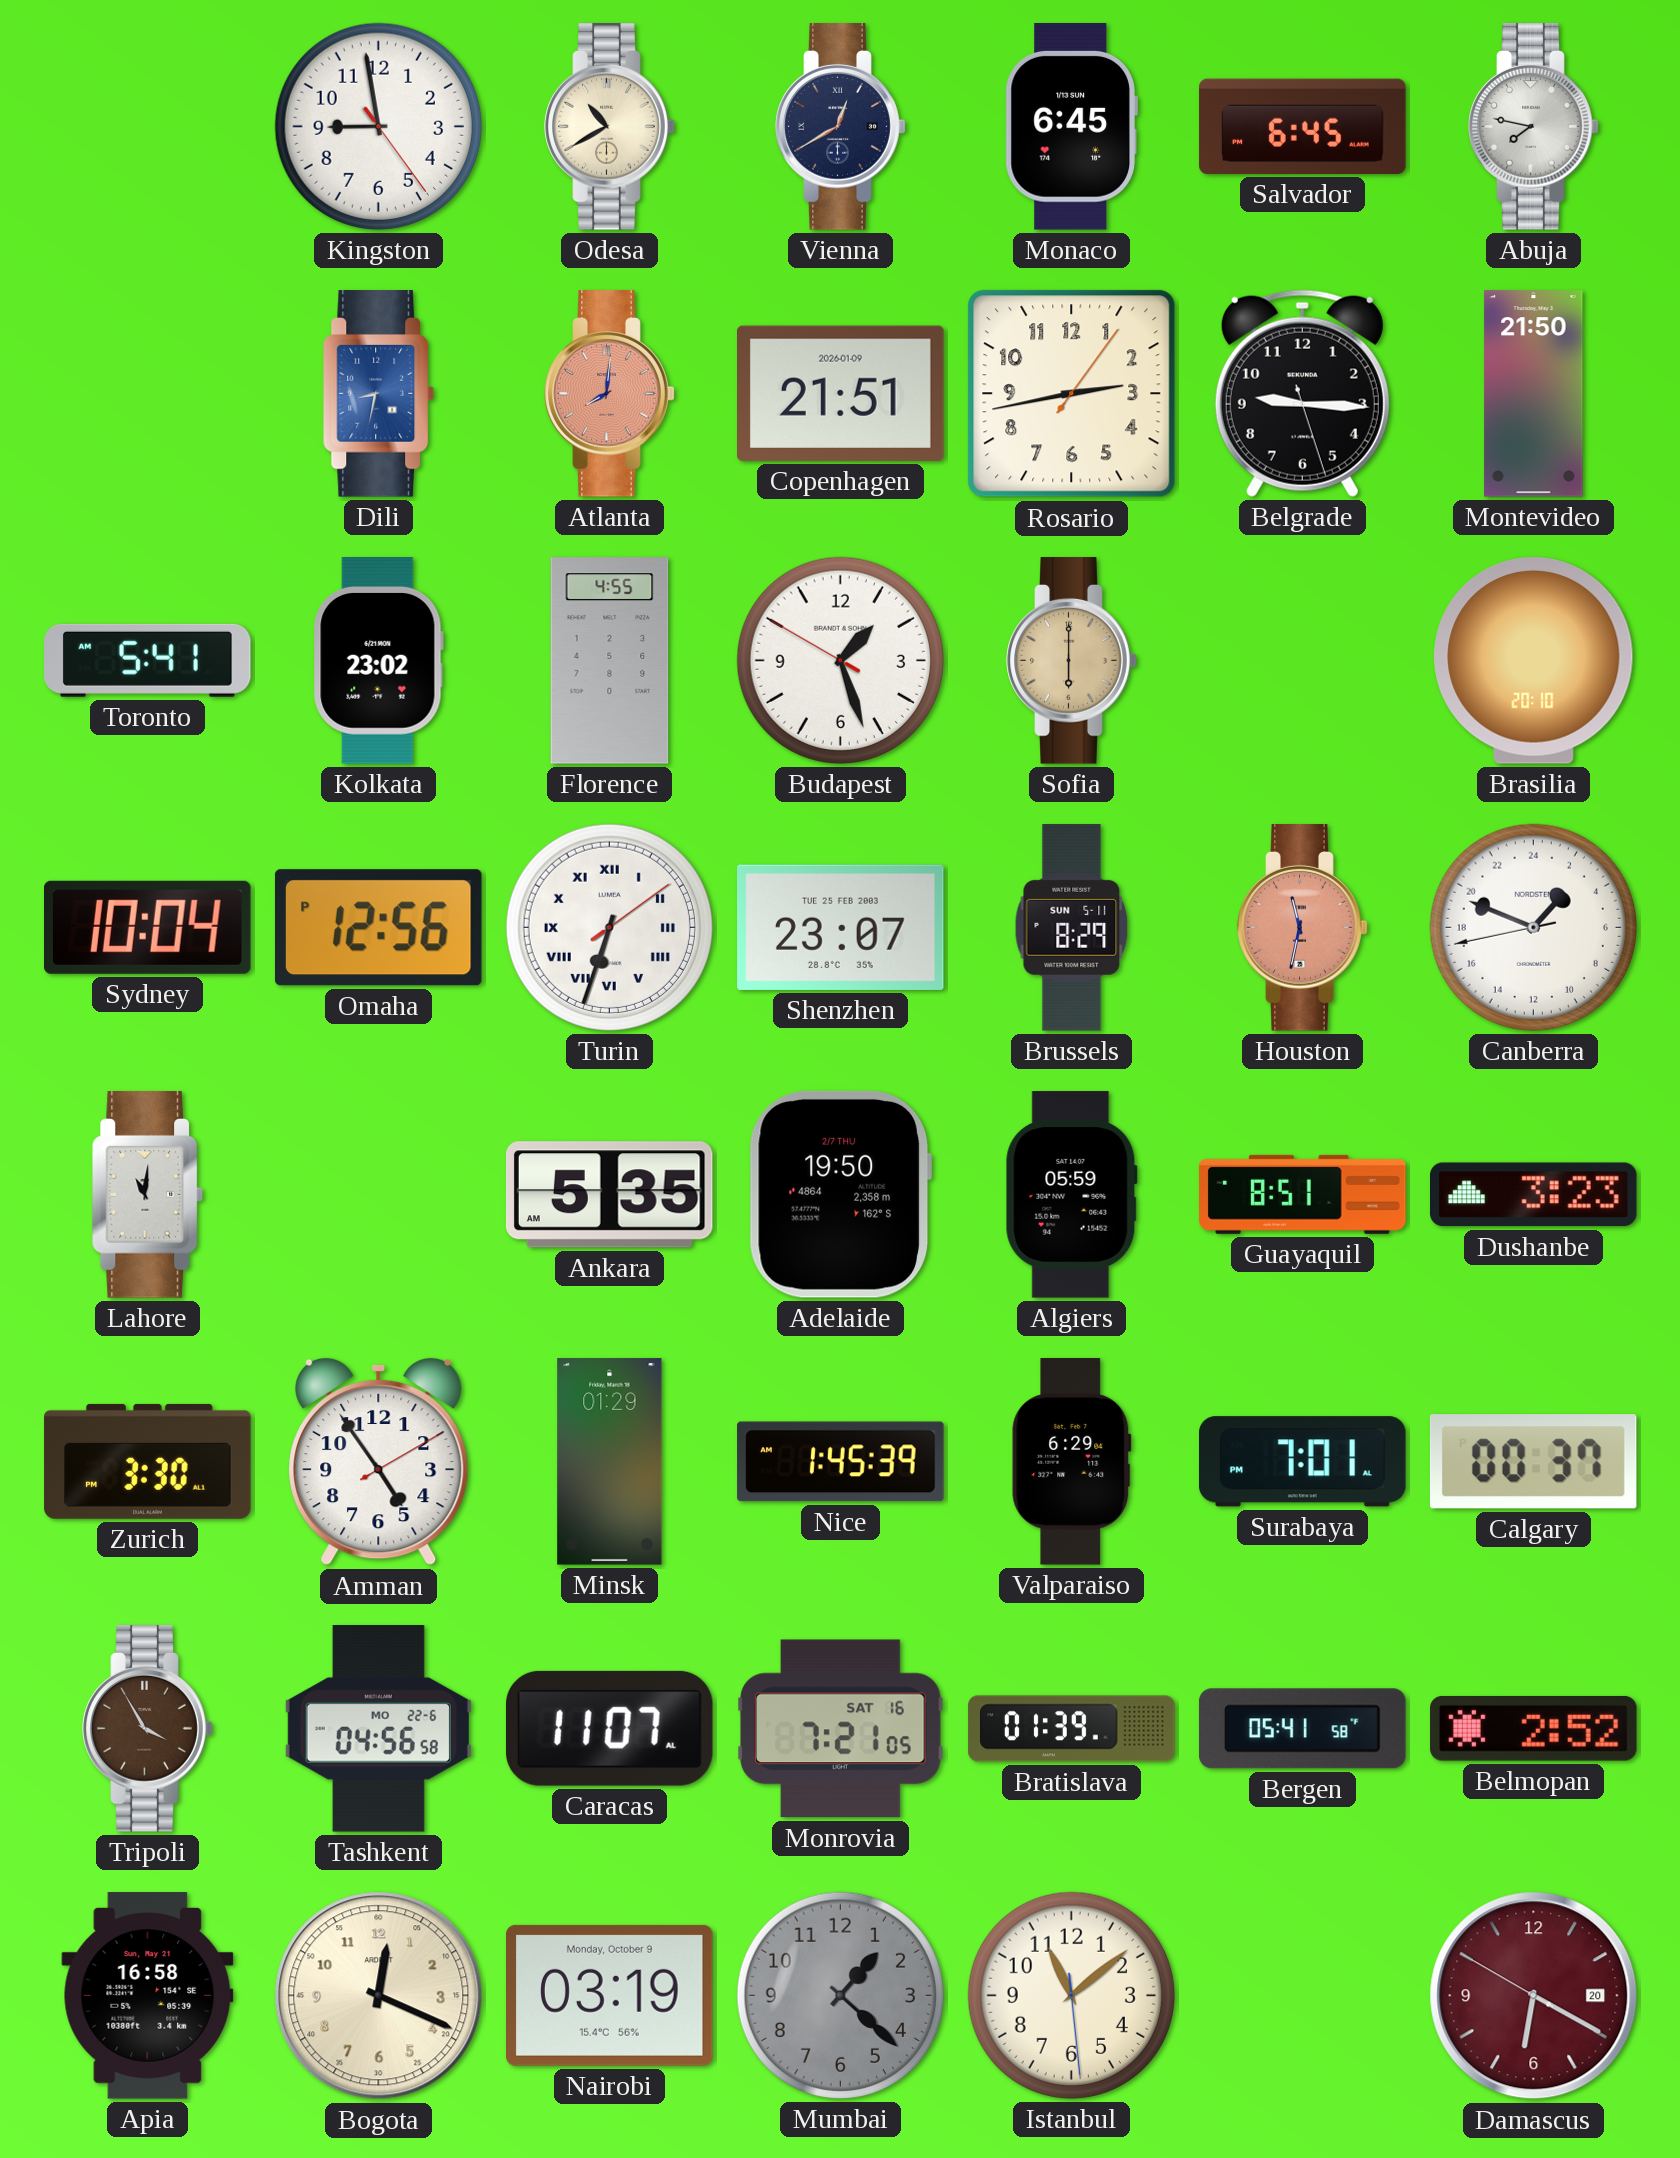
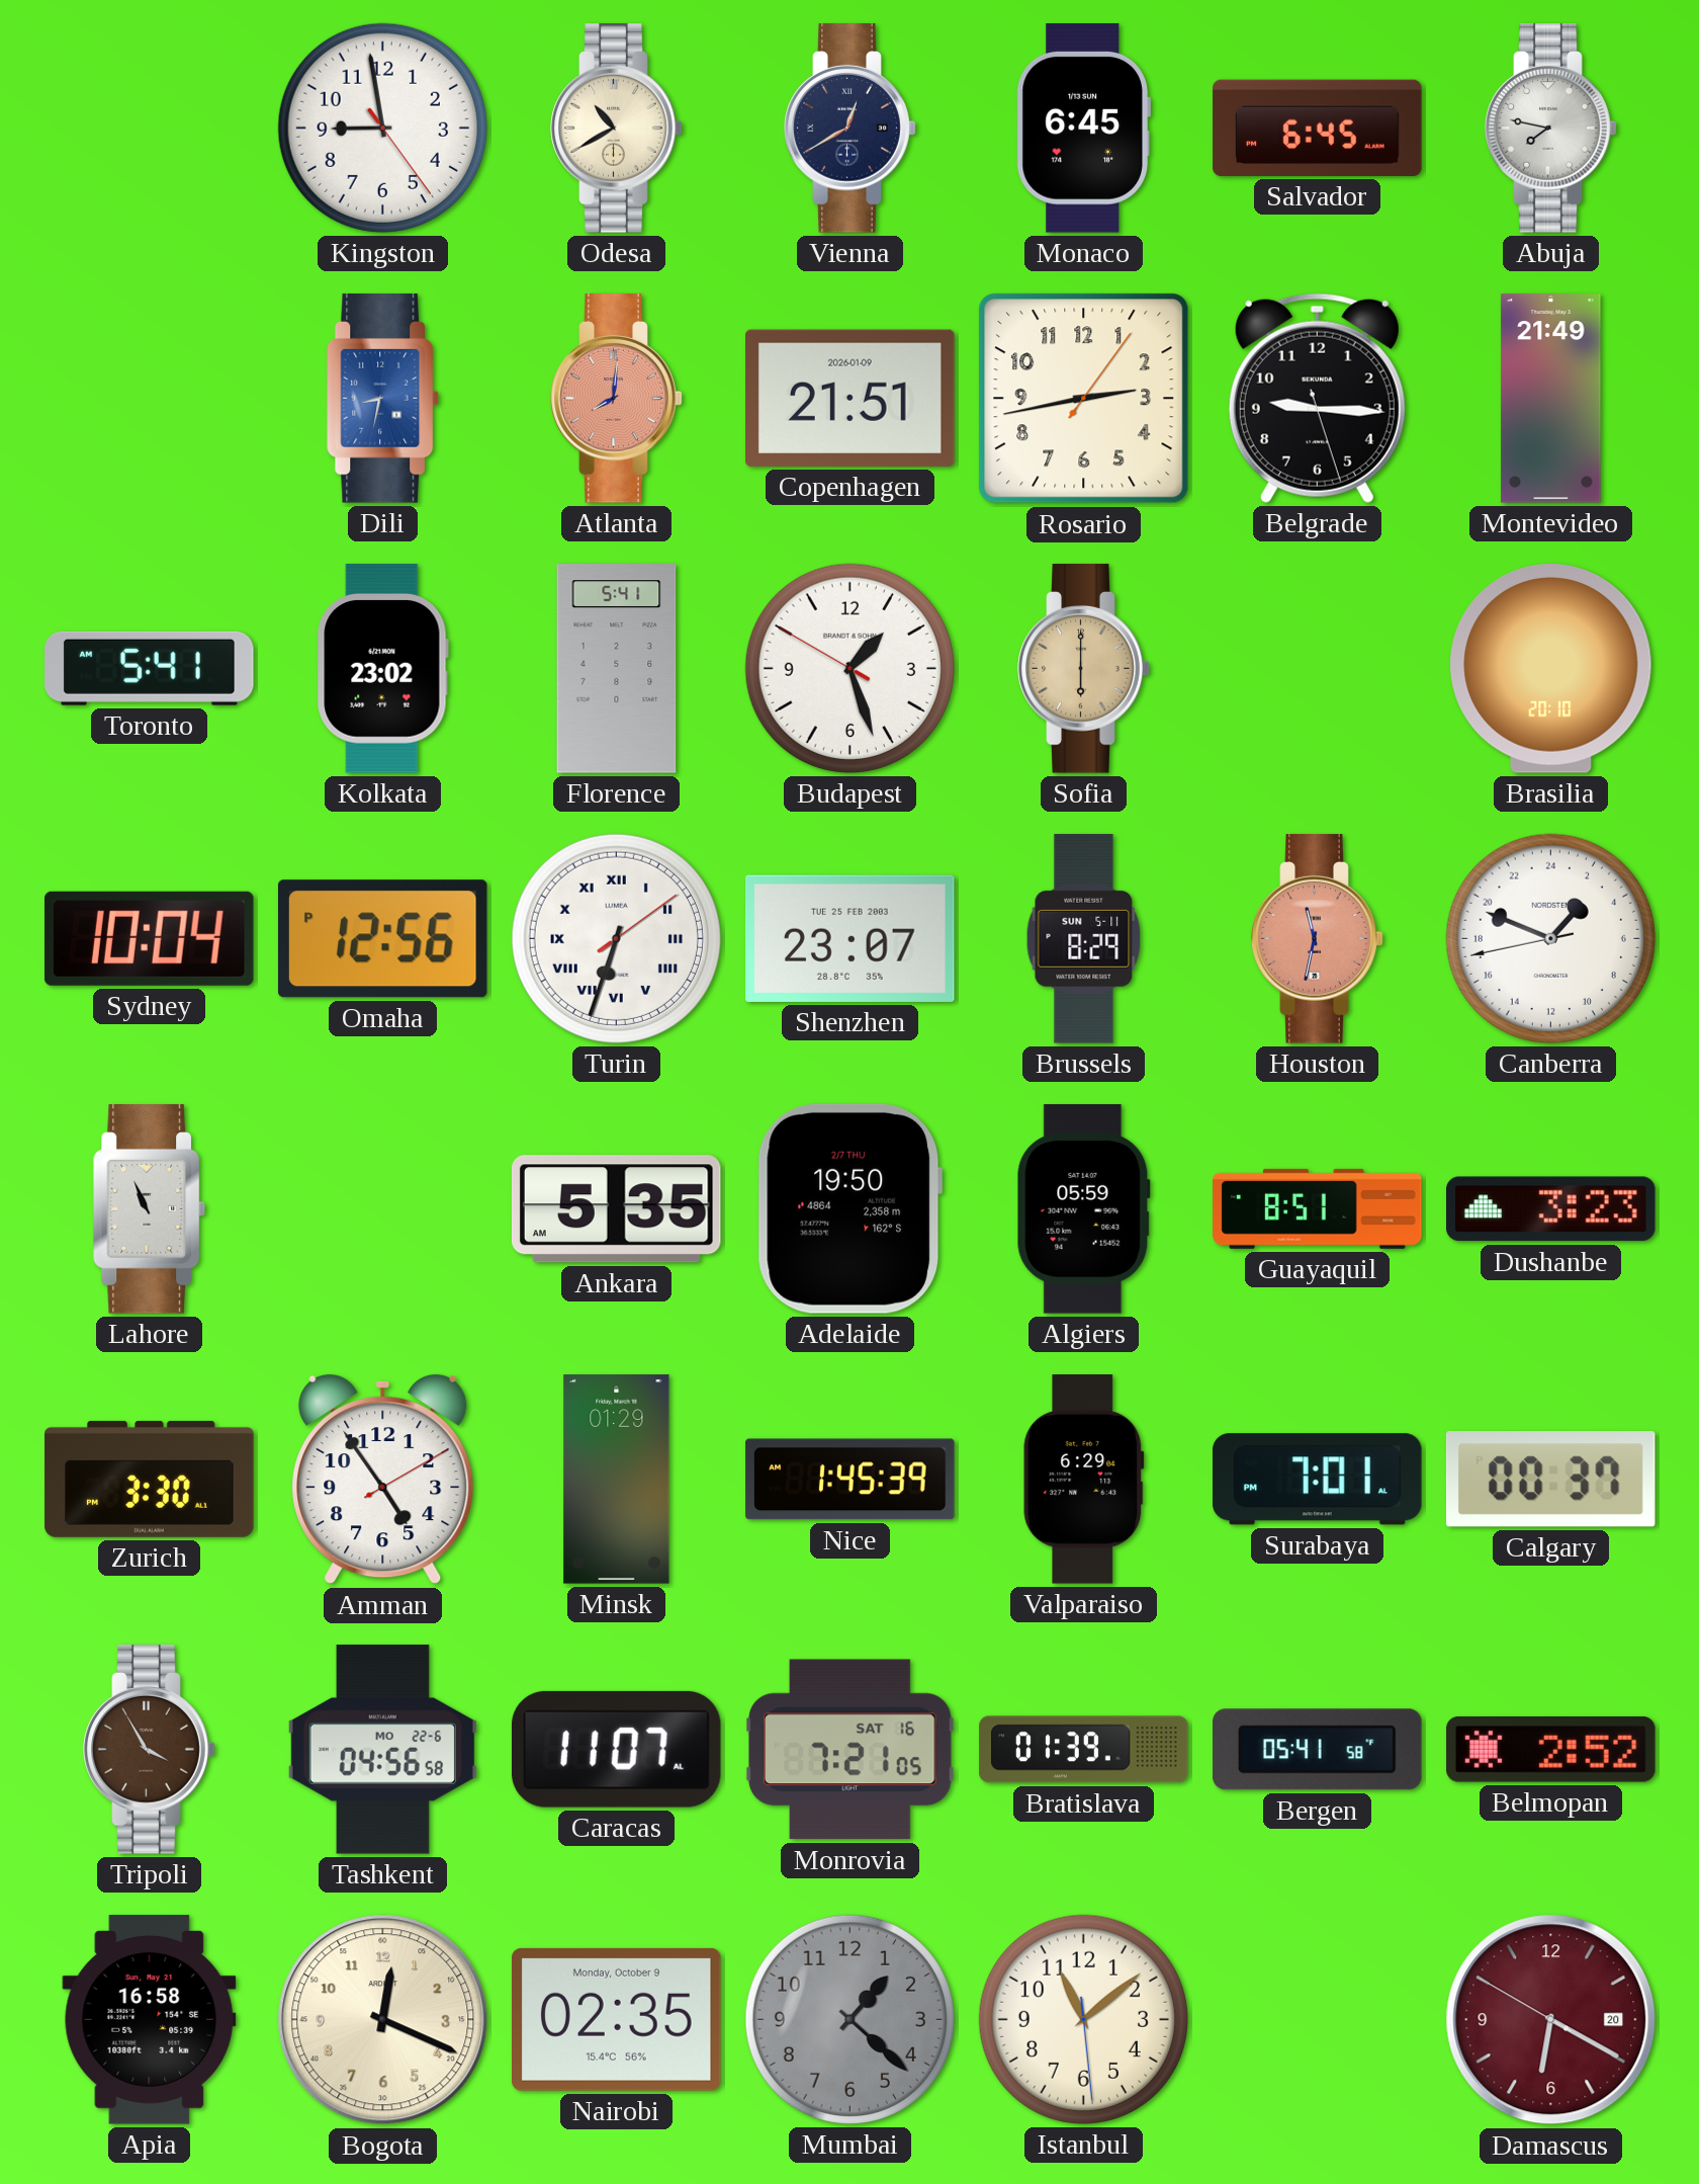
Montevideo: 21:50 -> 21:49 (1551, 399)
Florence: 4:55 -> 5:41 (617, 669)
Lahore: 11:01 -> 10:56 (150, 1209)
Nairobi: 03:19 -> 02:35 (617, 2019)
